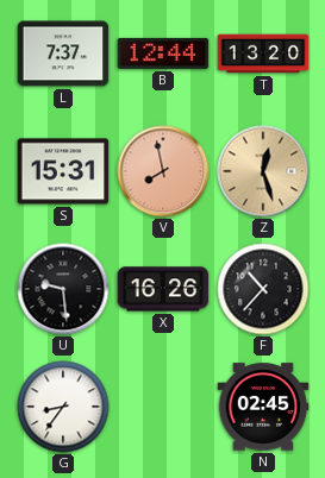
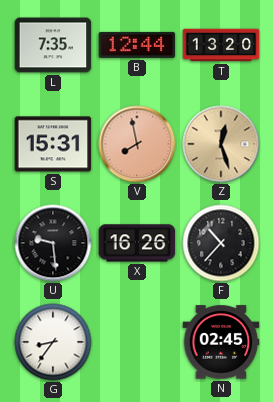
L: 7:37 -> 7:35 (53, 45)
